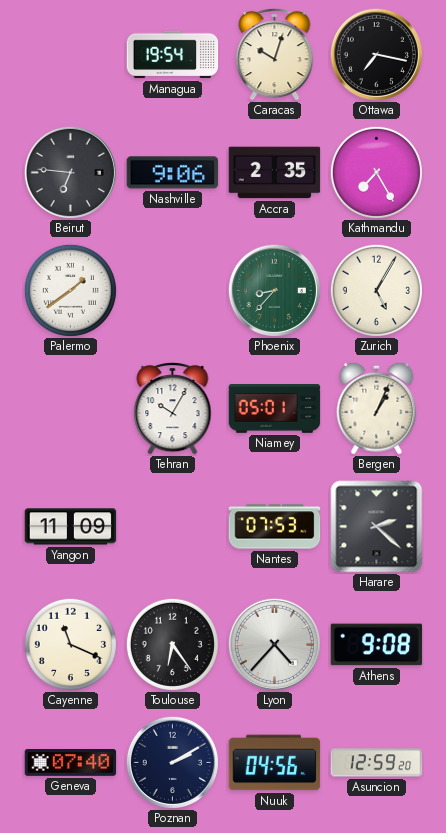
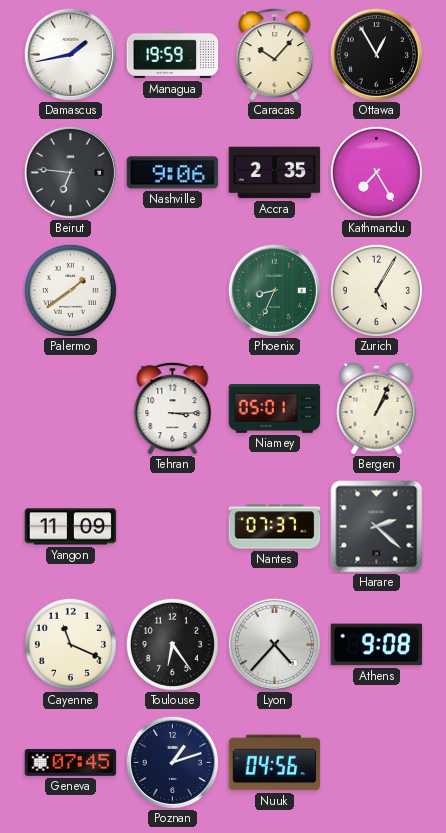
Damascus: none -> 1:43 (70, 54)
Managua: 19:54 -> 19:59 (173, 55)
Caracas: 10:03 -> 10:07 (275, 54)
Ottawa: 7:17 -> 12:55 (376, 54)
Phoenix: 8:37 -> 8:34 (274, 290)
Tehran: 10:05 -> 3:15 (173, 408)
Nantes: 07:53 -> 07:37 (275, 527)
Geneva: 07:40 -> 07:45 (71, 763)
Poznan: 2:10 -> 1:12 (172, 762)
Asuncion: 12:59 -> none (377, 763)
